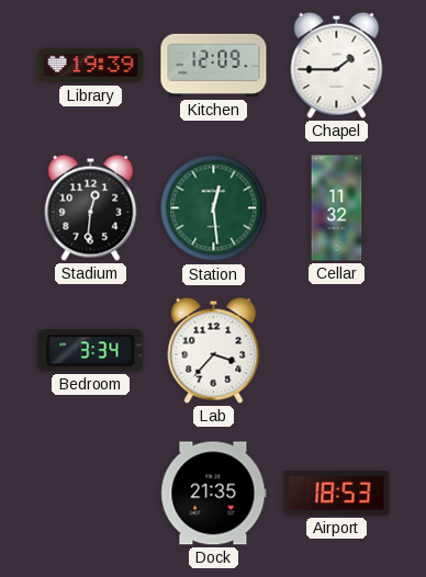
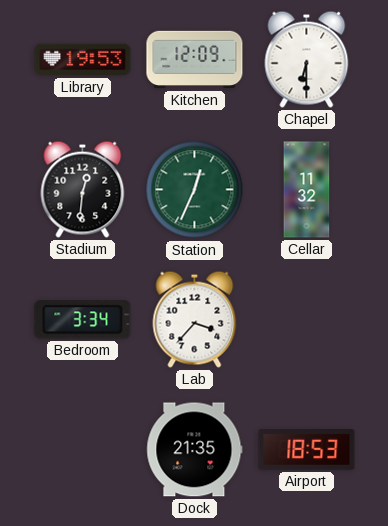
Library: 19:39 -> 19:53 (83, 60)
Chapel: 1:45 -> 6:30 (307, 59)
Station: 12:29 -> 12:34 (195, 190)
